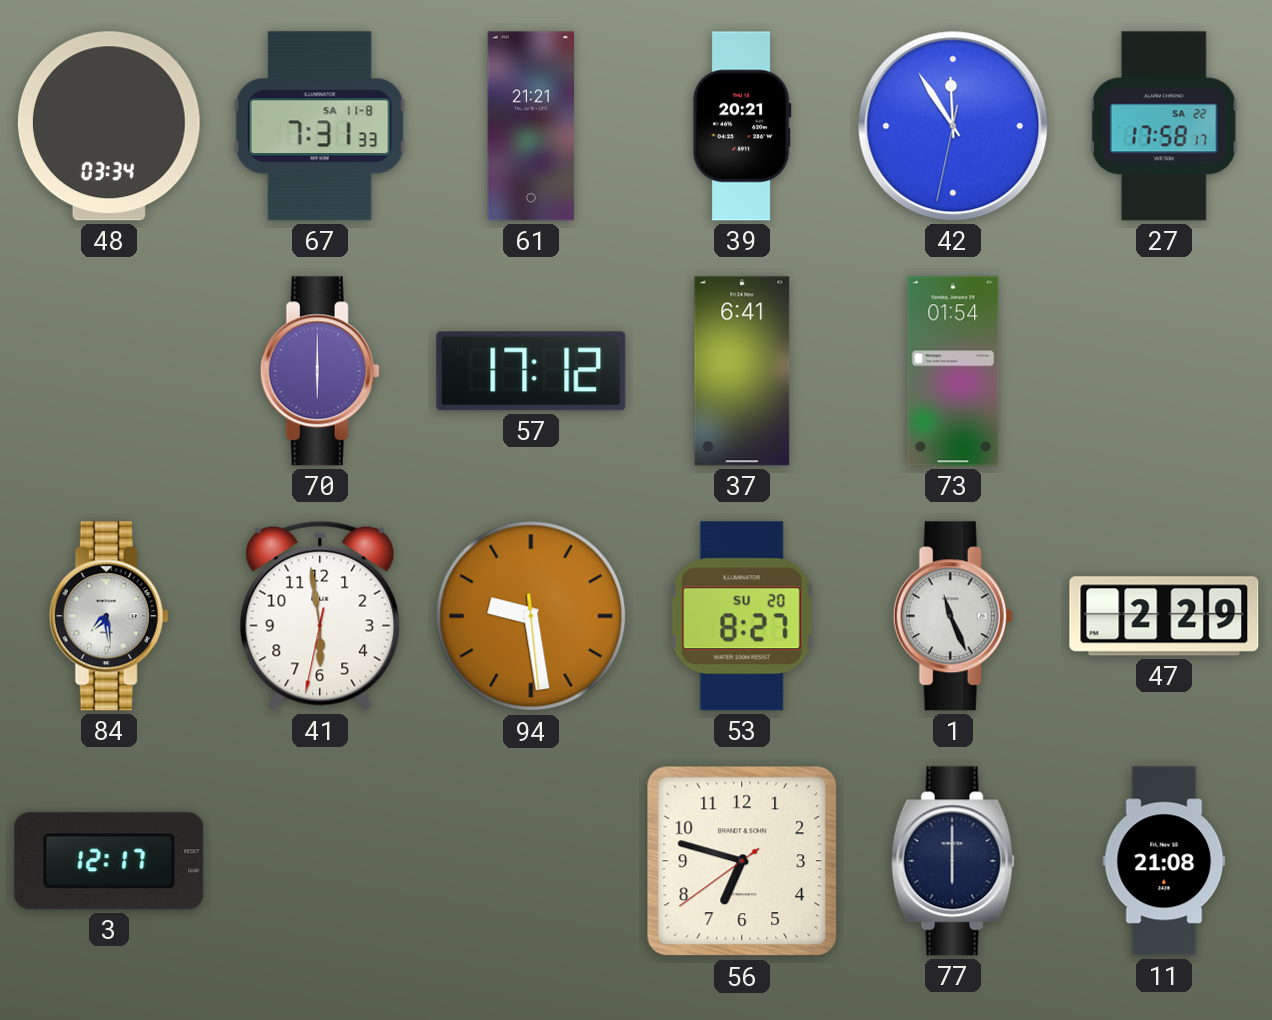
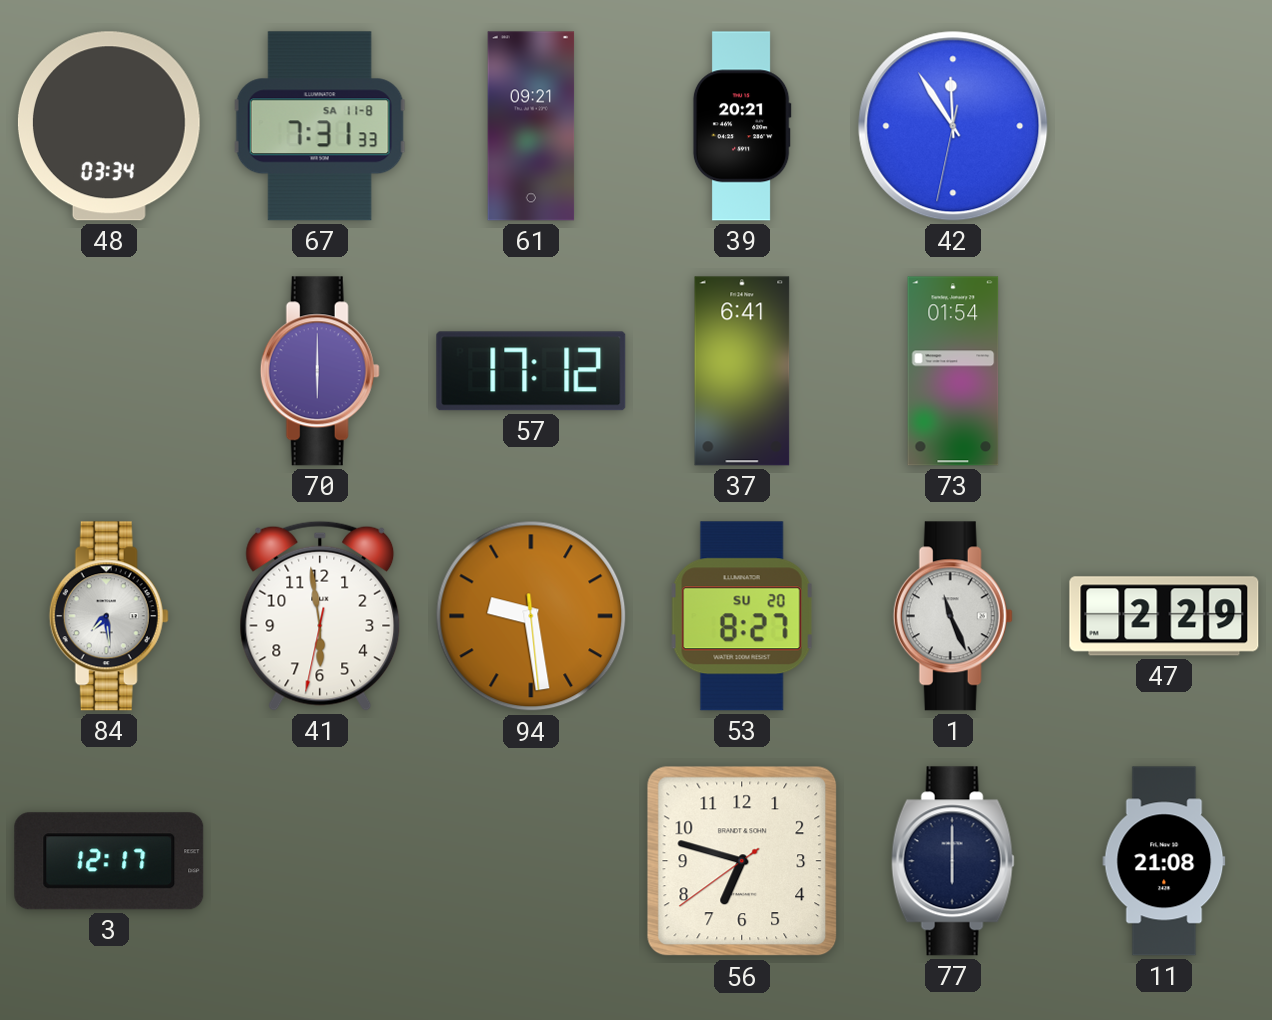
61: 21:21 -> 09:21 (531, 126)
27: 17:58 -> none (1164, 126)
